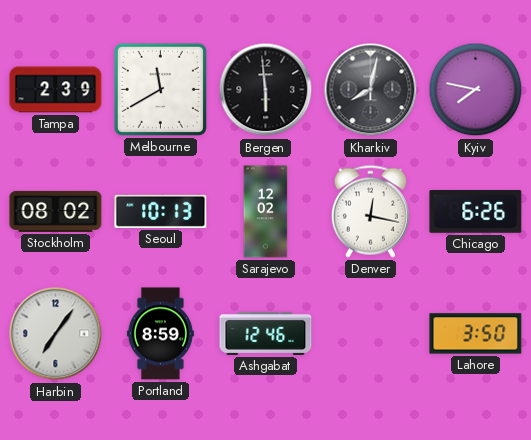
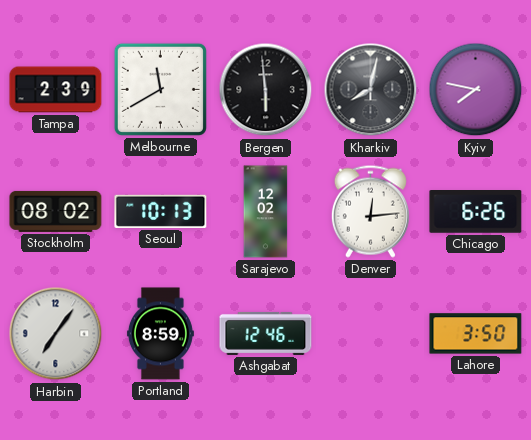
Denver: 12:17 -> 12:14 (370, 211)
